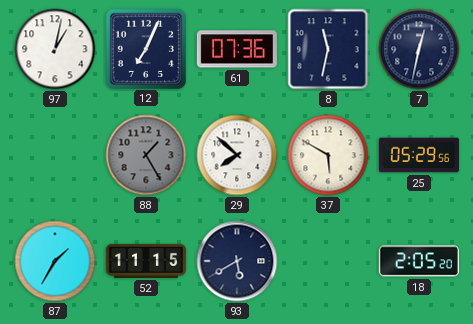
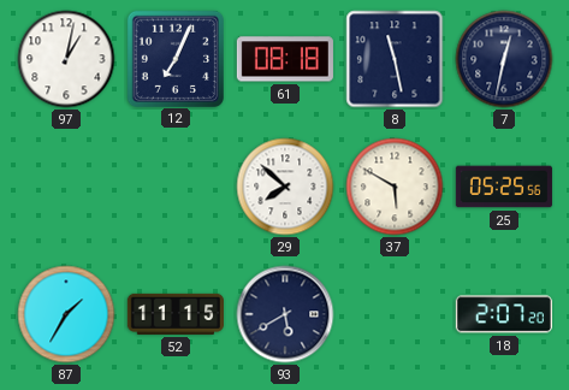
61: 07:36 -> 08:18 (285, 59)
8: 11:32 -> 11:28 (395, 59)
88: 1:25 -> none (146, 155)
25: 05:29 -> 05:25 (504, 187)
18: 2:05 -> 2:07 (504, 314)
